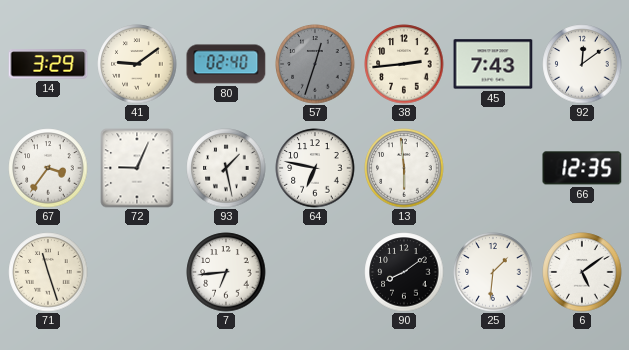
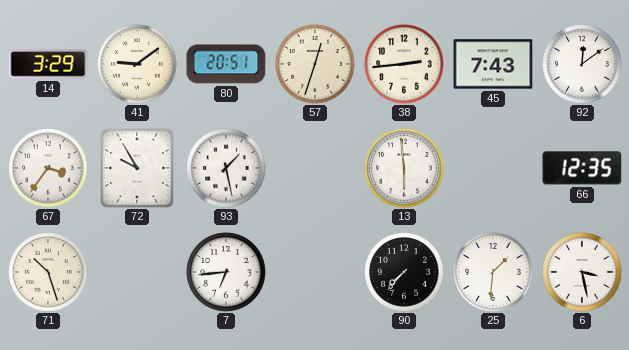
80: 02:40 -> 20:51 (226, 64)
57 dial: grey -> cream (315, 64)
72: 9:04 -> 9:55 (137, 168)
64: 6:47 -> none (315, 168)
71: 11:27 -> 10:27 (48, 272)
90: 8:09 -> 7:37 (404, 272)
6: 5:09 -> 3:28 (582, 272)
